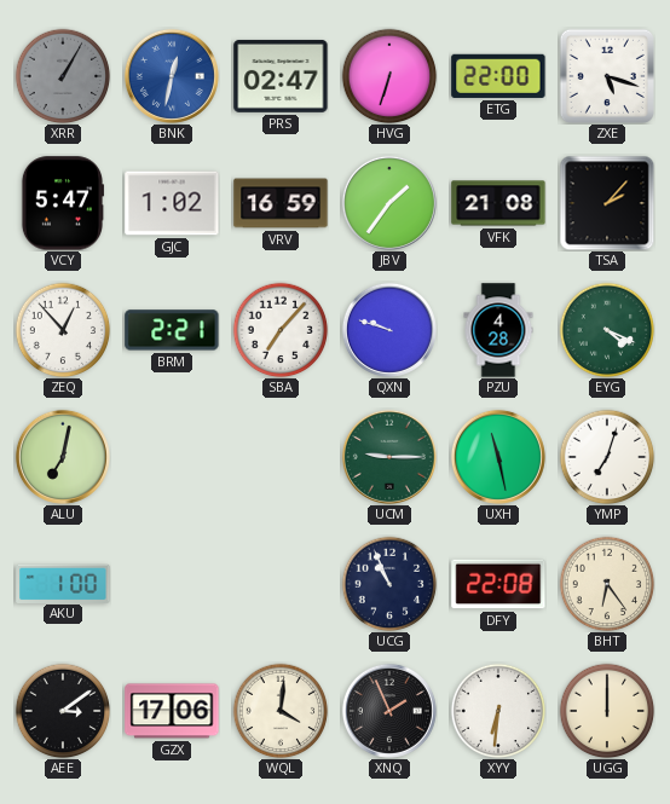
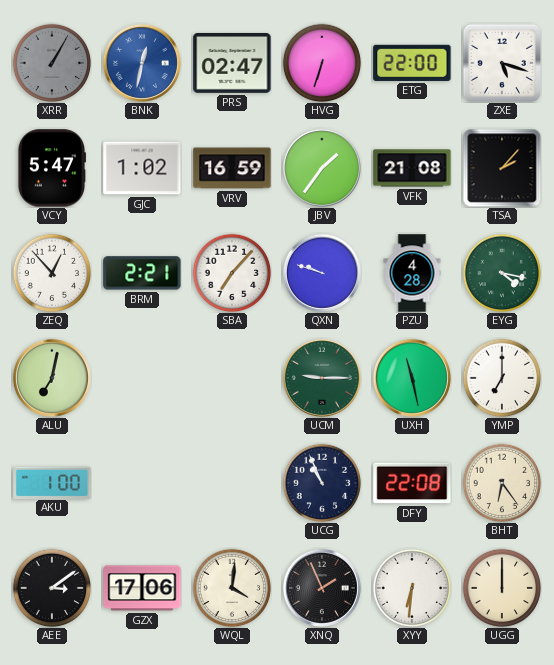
EYG: 4:19 -> 4:17 (502, 273)
YMP: 7:03 -> 7:00 (502, 378)
